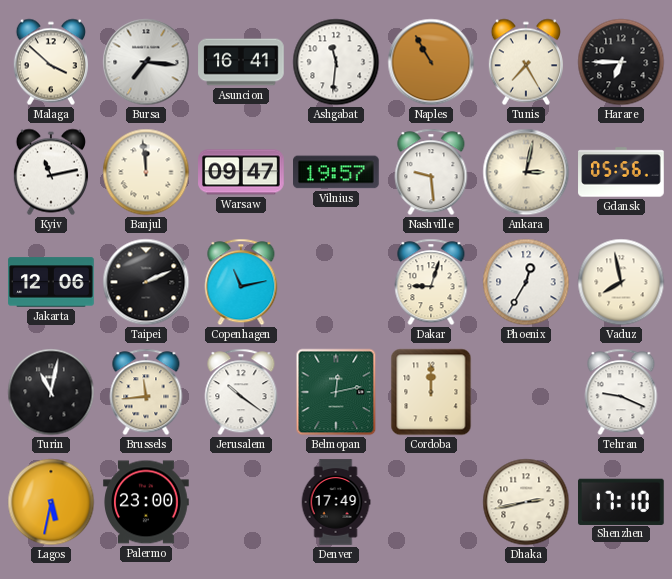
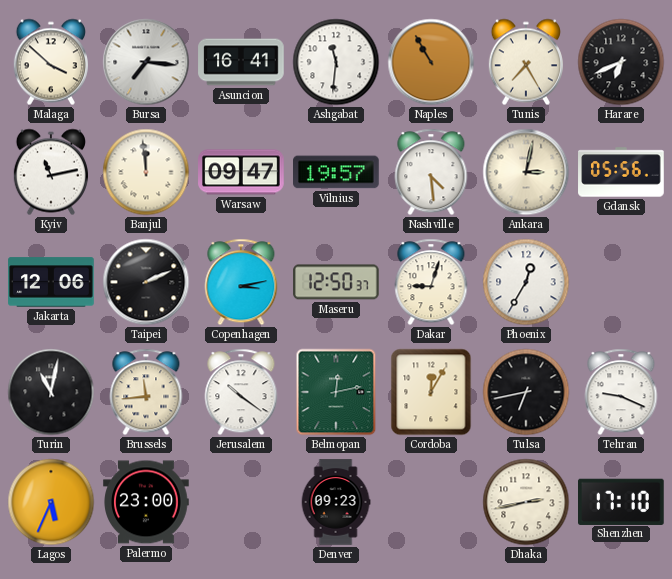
Harare: 6:45 -> 6:41 (621, 62)
Nashville: 9:29 -> 4:29 (431, 172)
Copenhagen: 11:13 -> 3:13 (241, 282)
Maseru: none -> 12:50 (336, 282)
Vaduz: 7:58 -> none (621, 282)
Cordoba: 12:00 -> 12:05 (431, 392)
Tulsa: none -> 6:43 (526, 392)
Lagos: 5:32 -> 5:34 (51, 502)
Denver: 17:49 -> 09:23 (336, 502)
